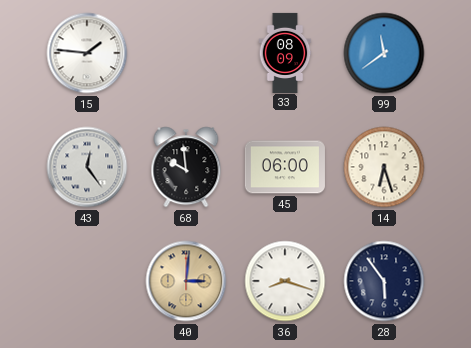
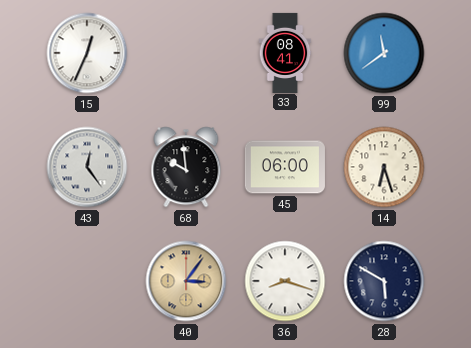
15: 1:46 -> 12:34 (87, 53)
33: 08:09 -> 08:41 (285, 52)
40: 3:01 -> 3:06 (186, 281)
28: 5:54 -> 5:50 (384, 281)
